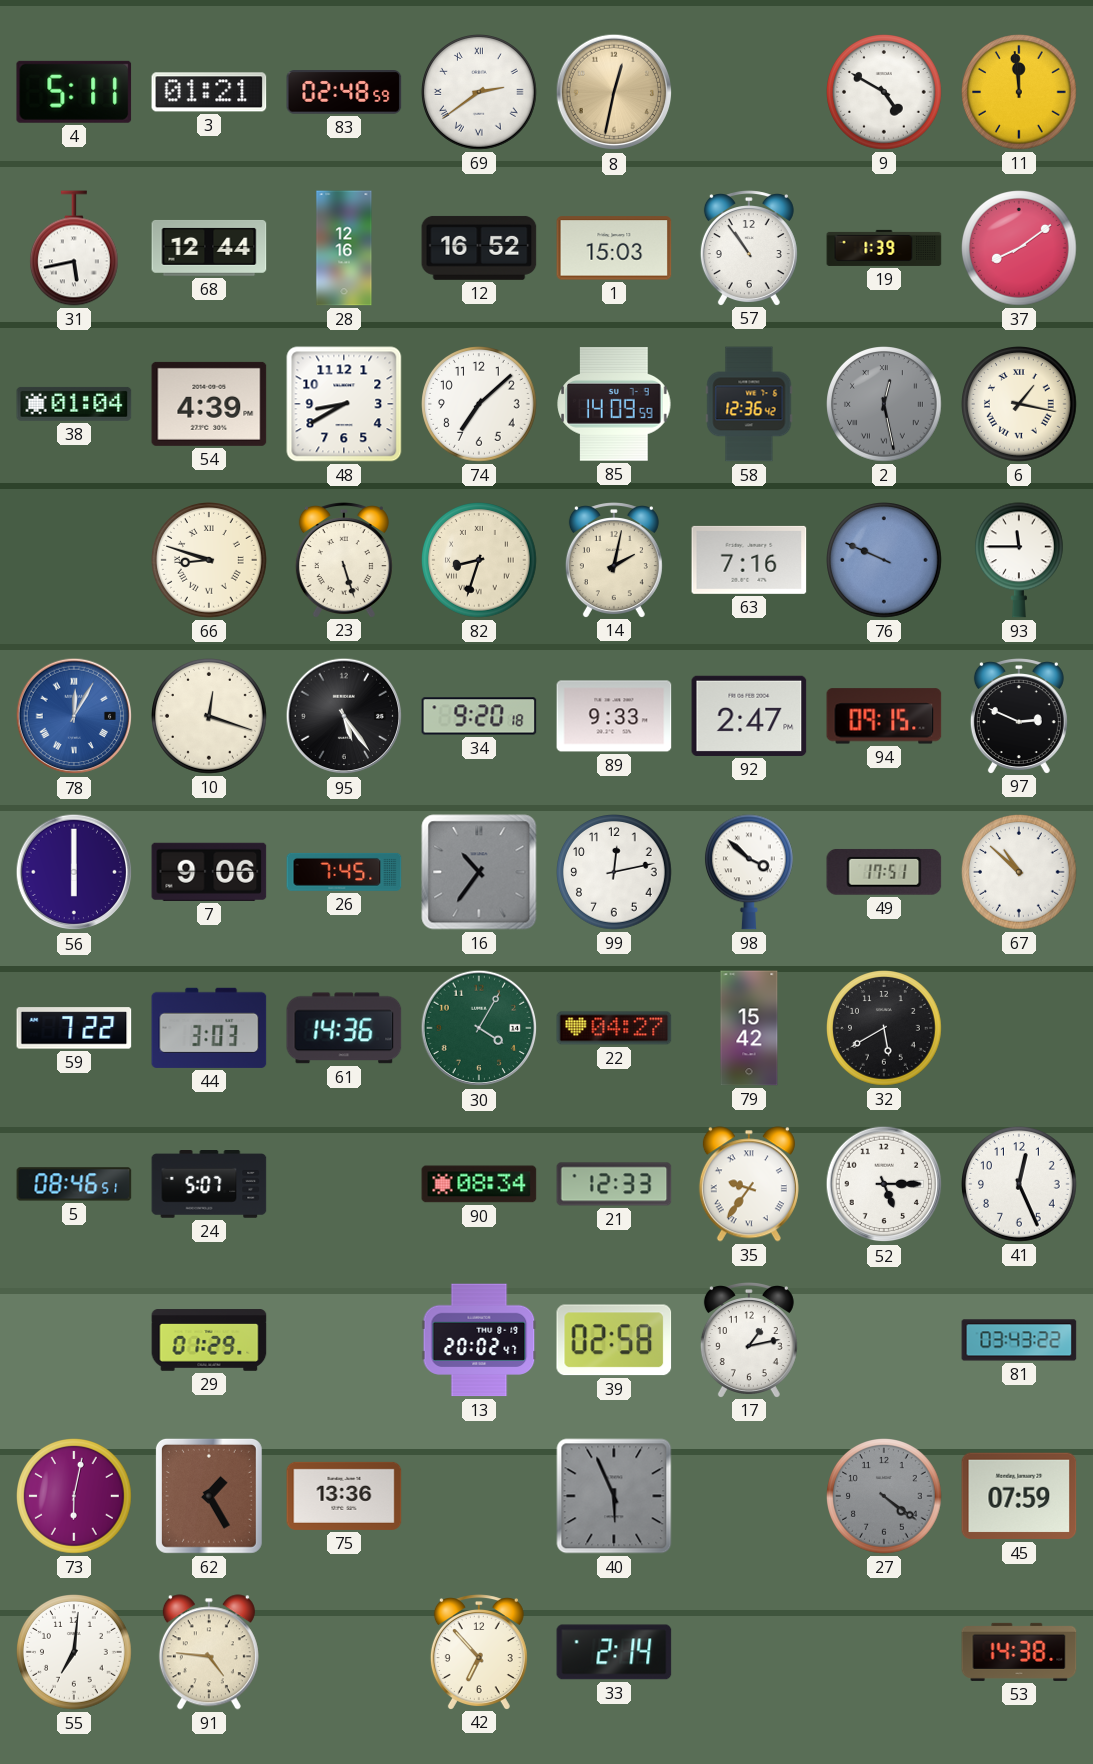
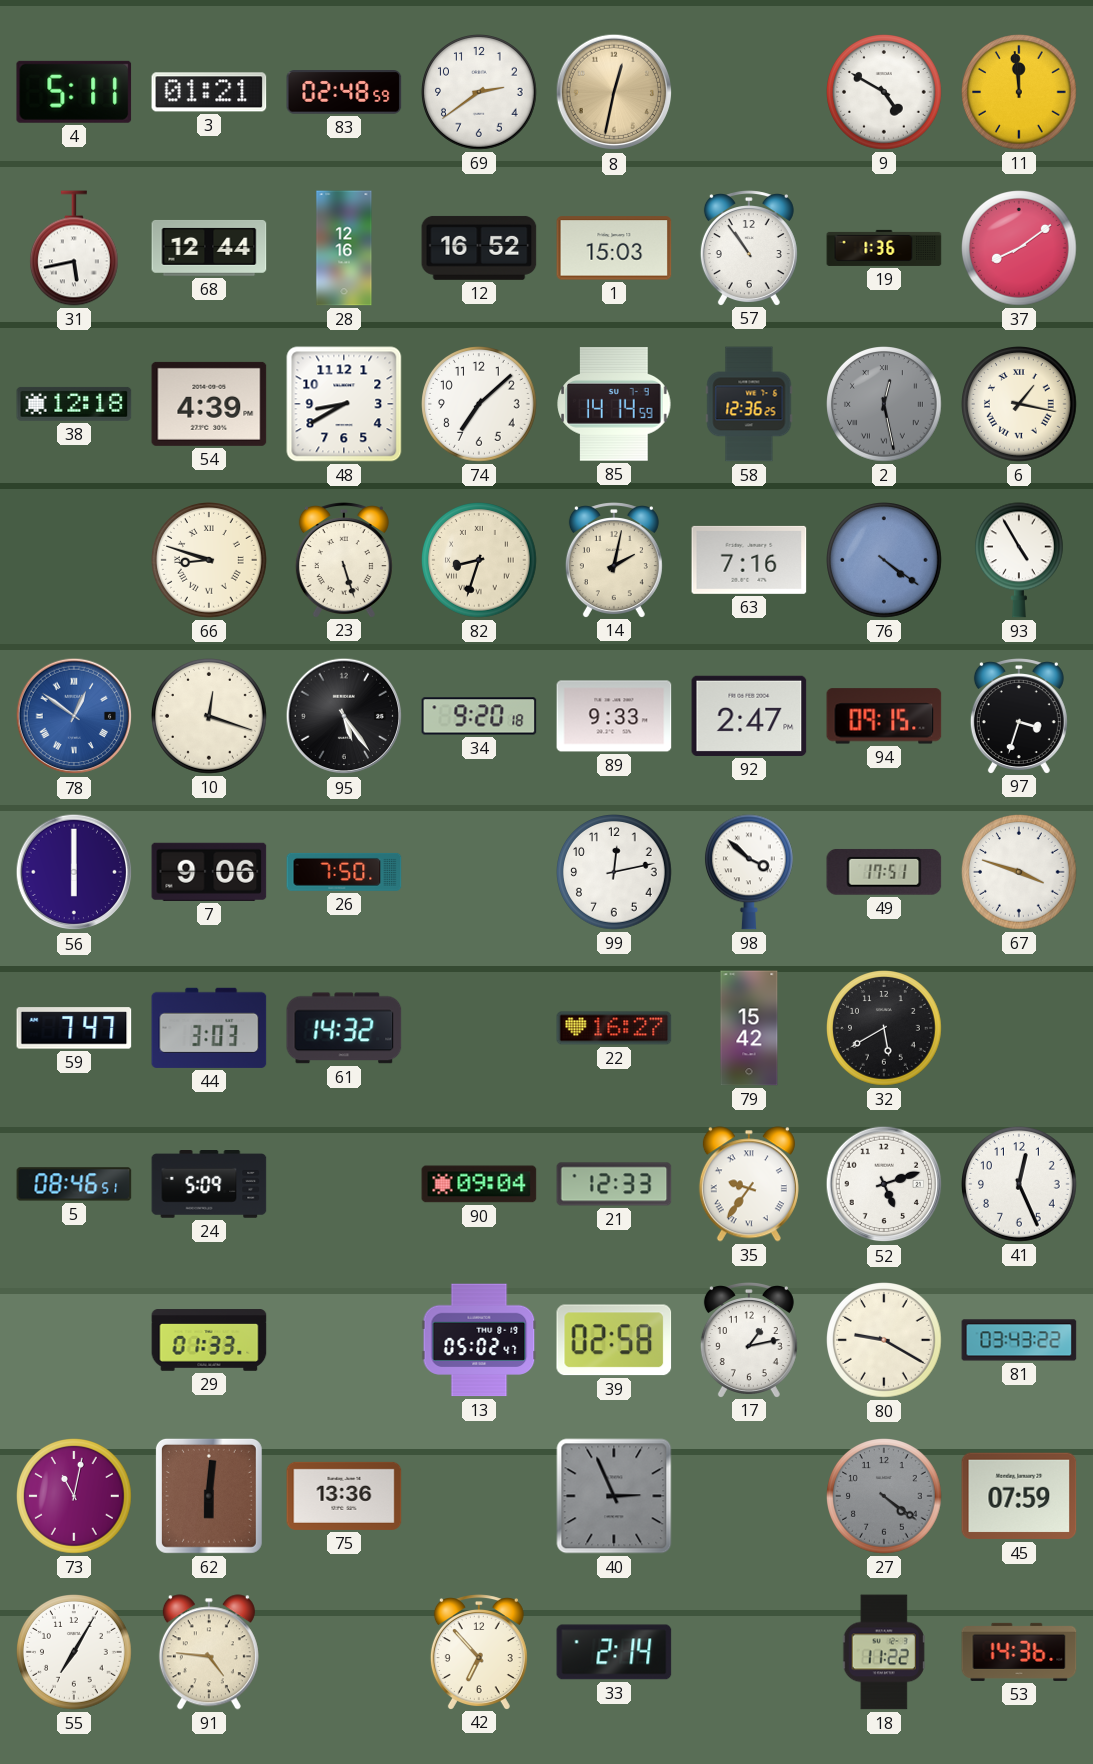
69 numerals: Roman -> Arabic (480, 93)
19: 1:39 -> 1:36 (884, 248)
38: 01:04 -> 12:18 (74, 404)
85: 14:09 -> 14:14 (614, 405)
58: 12:36:42 -> 12:36:25 (749, 404)
76: 9:49 -> 4:21 (885, 561)
93: 11:45 -> 4:55 (1019, 560)
78: 12:05 -> 12:51 (74, 716)
97: 2:49 -> 3:33 (1019, 716)
26: 7:45 -> 7:50 (344, 872)
16: 10:36 -> none (479, 872)
67: 10:52 -> 3:48 (1020, 873)
59: 7:22 -> 7:47 (74, 1028)
61: 14:36 -> 14:32 (344, 1028)
30: 4:05 -> none (479, 1028)
22: 04:27 -> 16:27 (614, 1028)
24: 5:07 -> 5:09 (209, 1185)
90: 08:34 -> 09:04 (479, 1184)
52: 5:15 -> 5:12 (884, 1184)
29: 01:29 -> 01:33 (209, 1340)
13: 20:02 -> 05:02 (479, 1340)
80: none -> 9:20 (885, 1341)
73: 6:02 -> 11:02 (75, 1497)
62: 1:25 -> 6:01 (209, 1496)
40: 5:56 -> 2:56 (614, 1496)
55: 7:01 -> 7:05 (75, 1653)
18: none -> 11:22 (884, 1652)
53: 14:38 -> 14:36 (1019, 1652)
